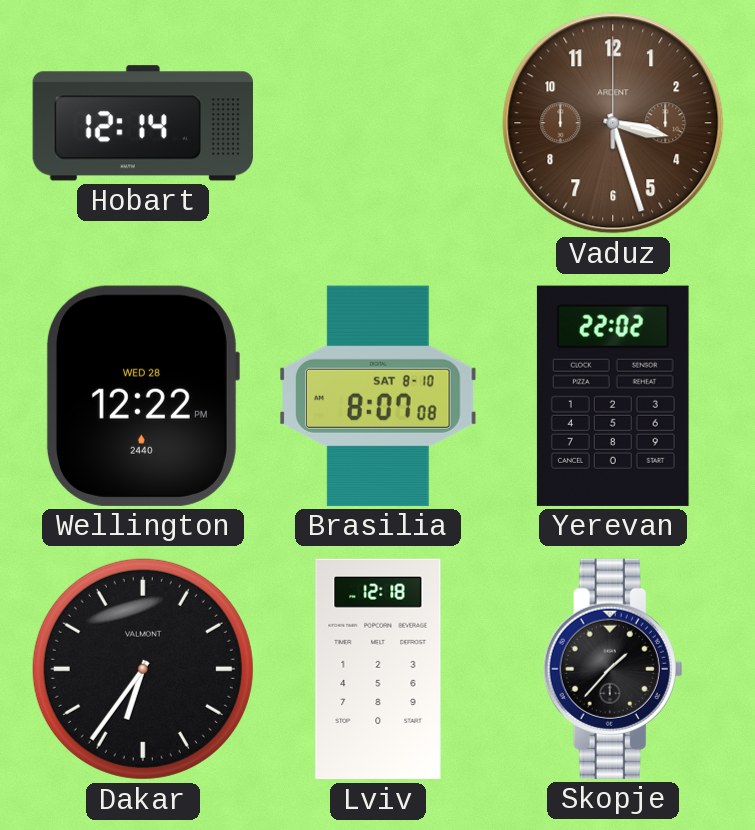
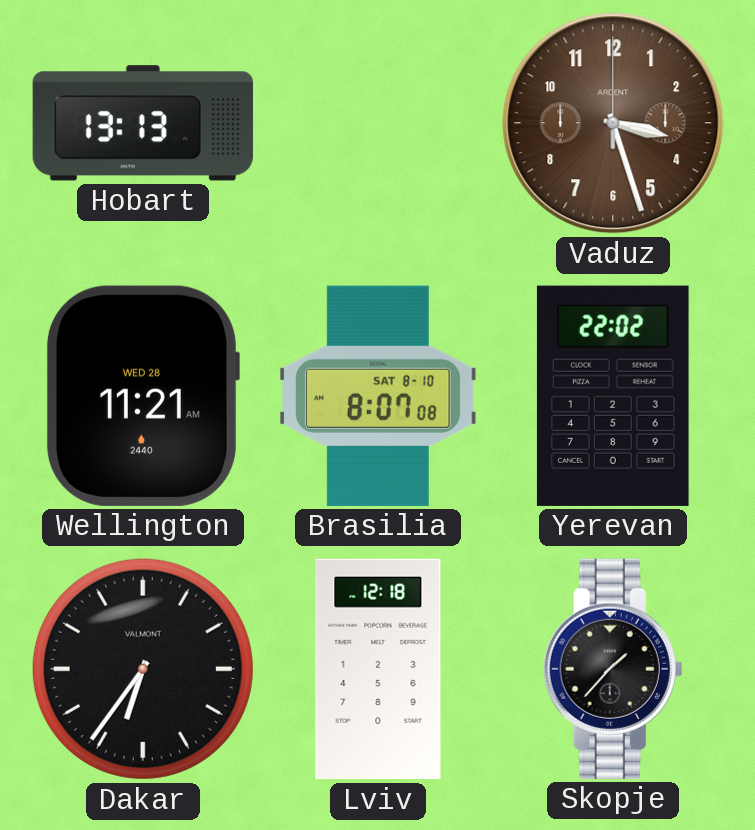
Hobart: 12:14 -> 13:13 (143, 123)
Wellington: 12:22 -> 11:21 (142, 396)
